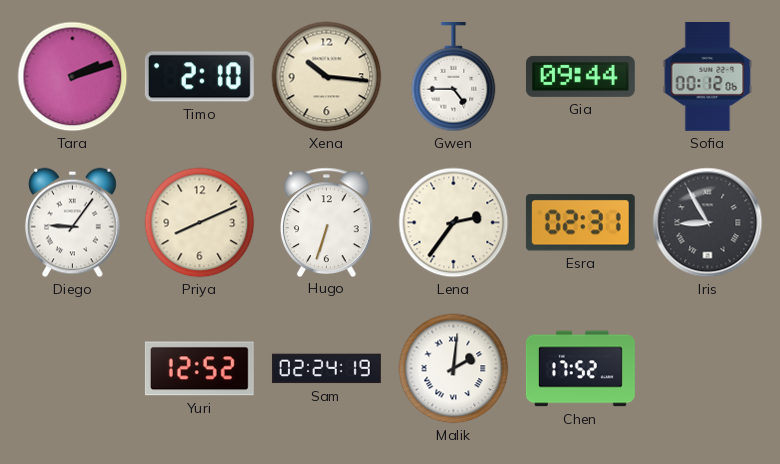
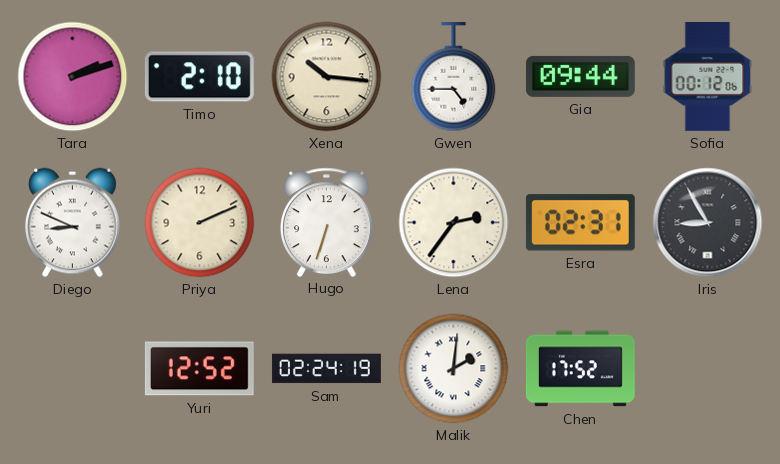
Diego: 9:06 -> 8:49 (73, 223)
Priya: 8:11 -> 2:11 (200, 223)
